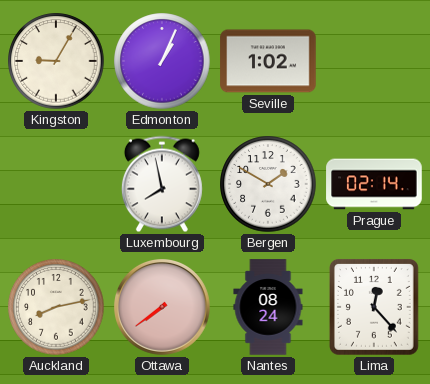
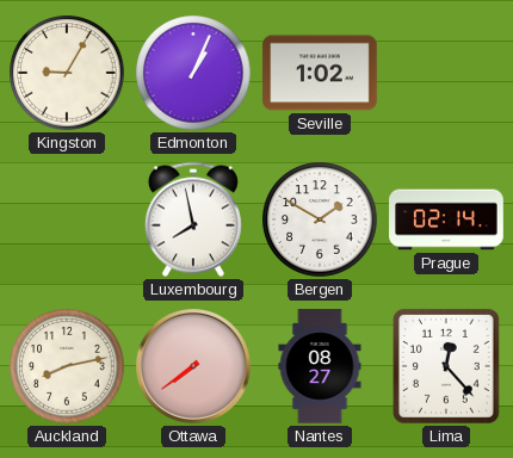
Nantes: 08:24 -> 08:27 (320, 366)
